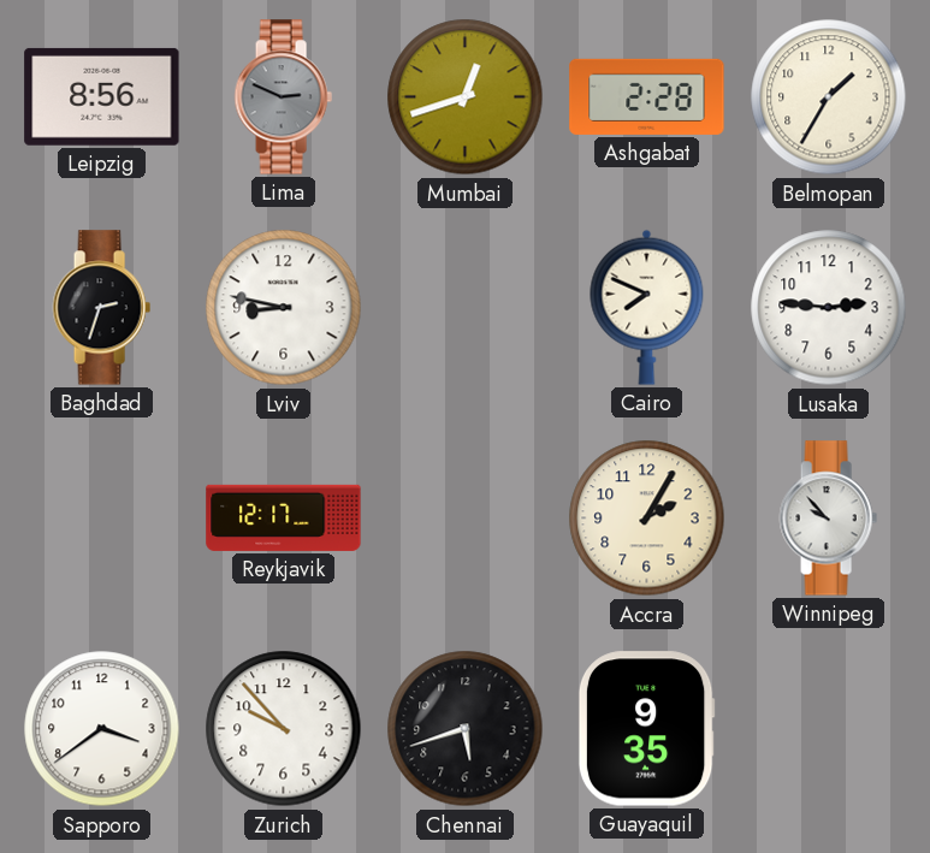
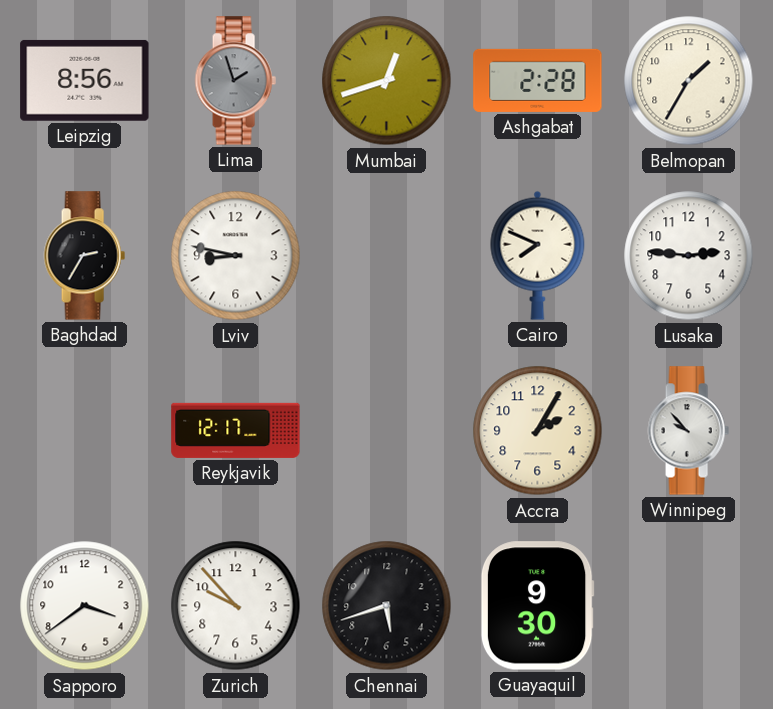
Lima: 2:49 -> 1:57 (235, 81)
Baghdad: 2:33 -> 2:35 (84, 256)
Guayaquil: 9:35 -> 9:30 (537, 606)
